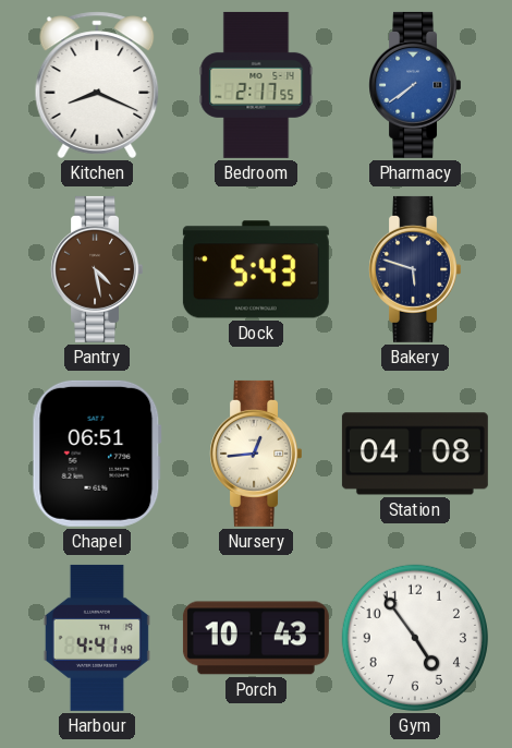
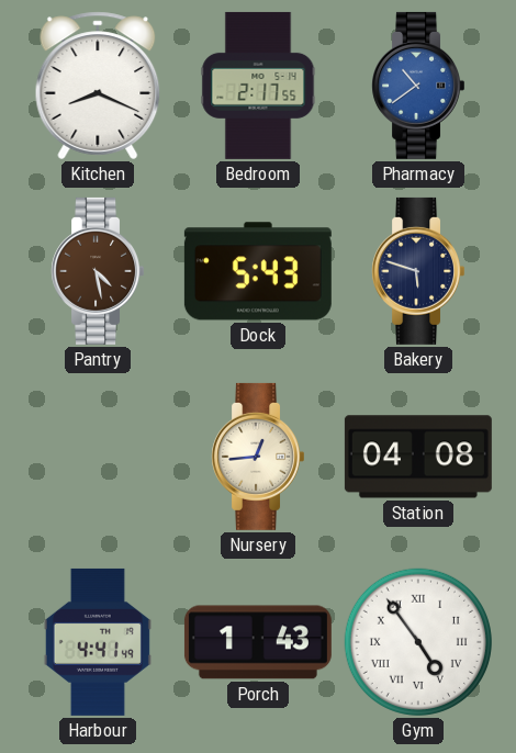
Pharmacy: 7:39 -> 10:39 (417, 86)
Chapel: 06:51 -> none (97, 454)
Porch: 10:43 -> 1:43 (258, 642)
Gym numerals: Arabic -> Roman (418, 642)
